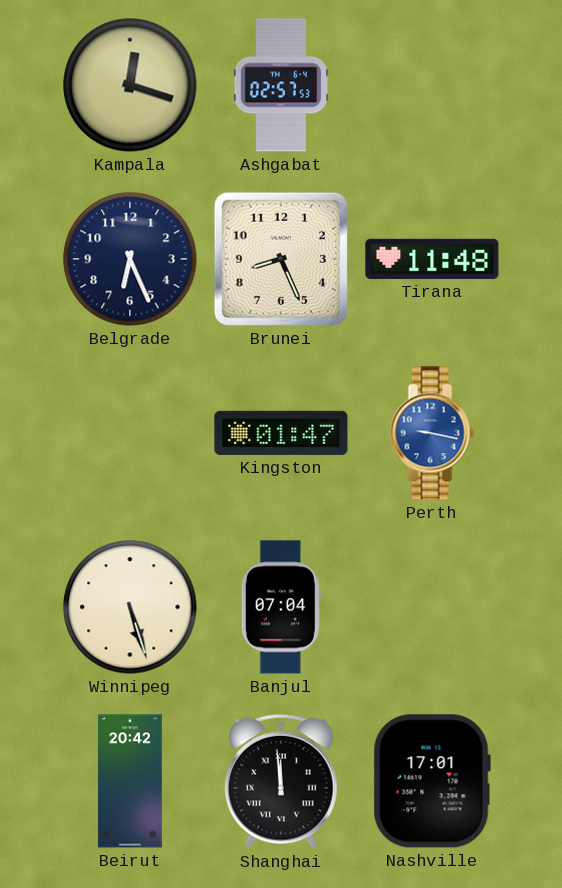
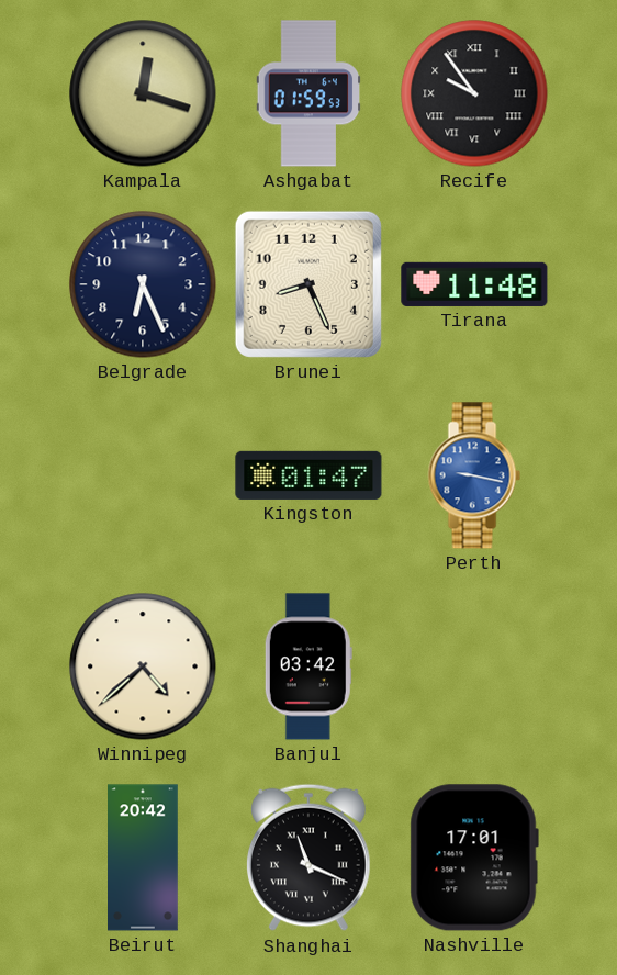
Ashgabat: 02:57 -> 01:59 (308, 93)
Recife: none -> 9:54 (474, 93)
Winnipeg: 5:27 -> 4:38 (143, 666)
Banjul: 07:04 -> 03:42 (308, 666)
Shanghai: 11:59 -> 11:19 (310, 858)
